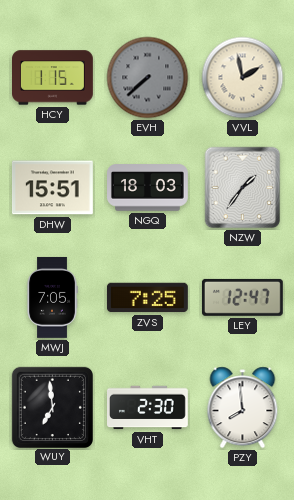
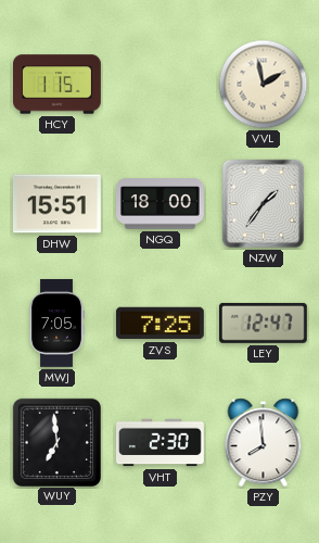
EVH: 7:38 -> none (148, 78)
NGQ: 18:03 -> 18:00 (161, 204)
